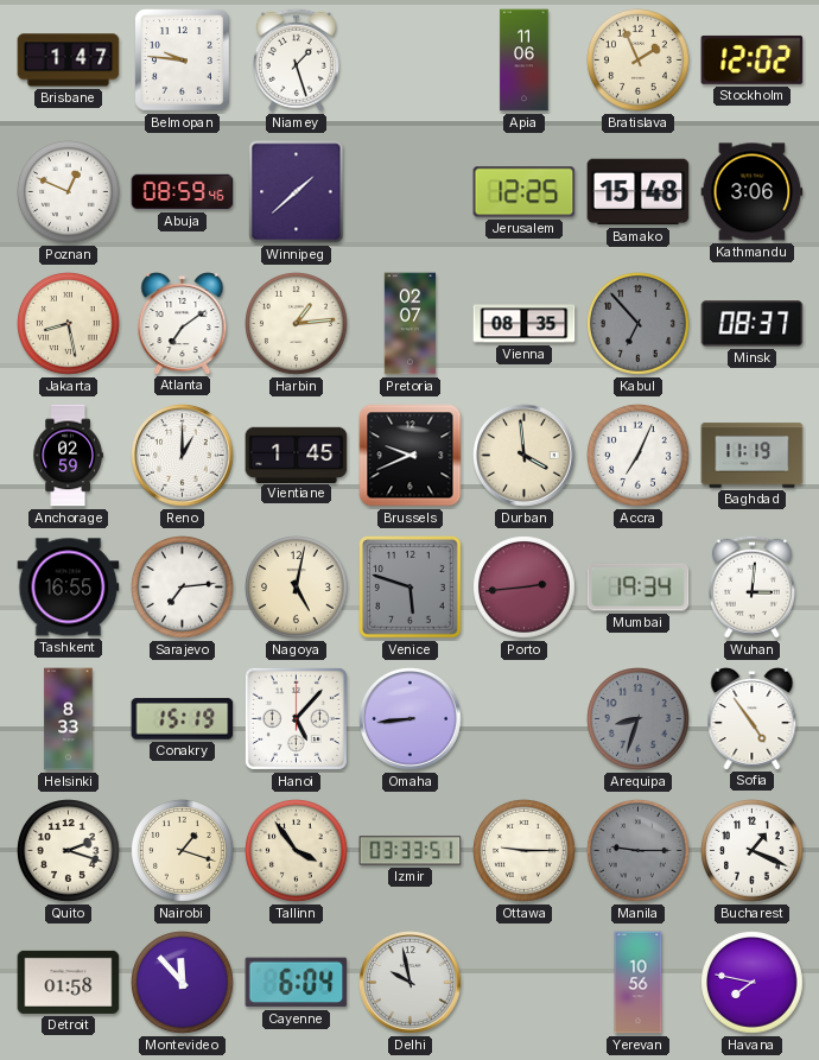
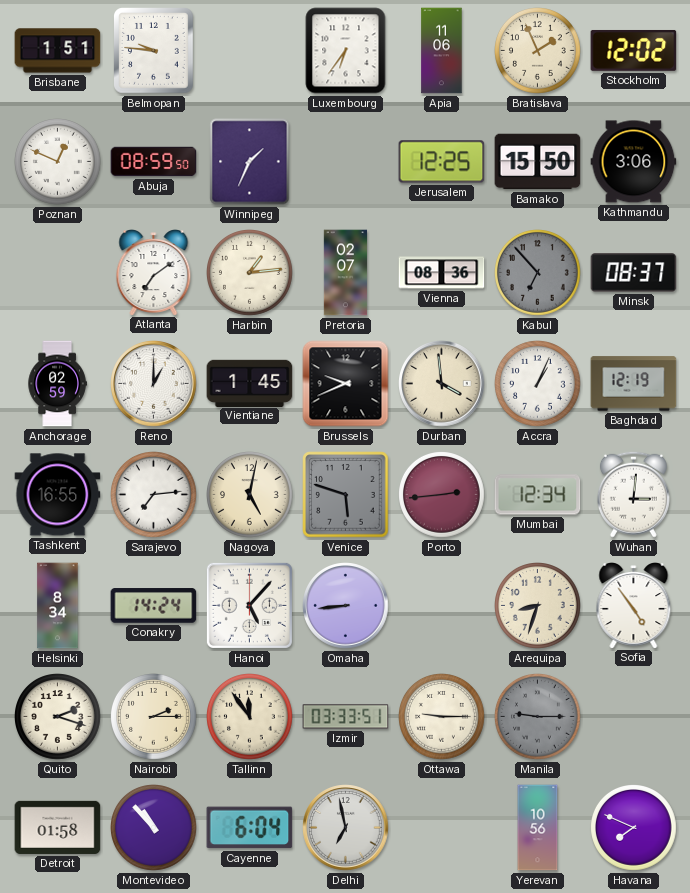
Brisbane: 1:47 -> 1:51 (58, 51)
Niamey: 1:27 -> none (296, 59)
Luxembourg: none -> 6:36 (346, 51)
Abuja: 08:59:46 -> 08:59:50 (154, 162)
Winnipeg: 1:38 -> 1:34 (250, 162)
Bamako: 15:48 -> 15:50 (538, 162)
Jakarta: 8:28 -> none (69, 324)
Vienna: 08:35 -> 08:36 (442, 273)
Accra: 7:04 -> 1:04 (538, 384)
Baghdad: 11:19 -> 12:19 (634, 384)
Mumbai: 19:34 -> 12:34 (538, 495)
Helsinki: 8:33 -> 8:34 (58, 606)
Conakry: 15:19 -> 14:24 (154, 606)
Arequipa dial: grey -> cream (538, 606)
Nairobi: 1:18 -> 2:15 (154, 717)
Tallinn: 3:54 -> 11:54 (250, 717)
Bucharest: 1:19 -> none (753, 851)
Montevideo: 11:53 -> 10:53 (154, 828)
Delhi: 9:58 -> 6:58 (346, 828)
Havana: 7:47 -> 7:49 (634, 828)
